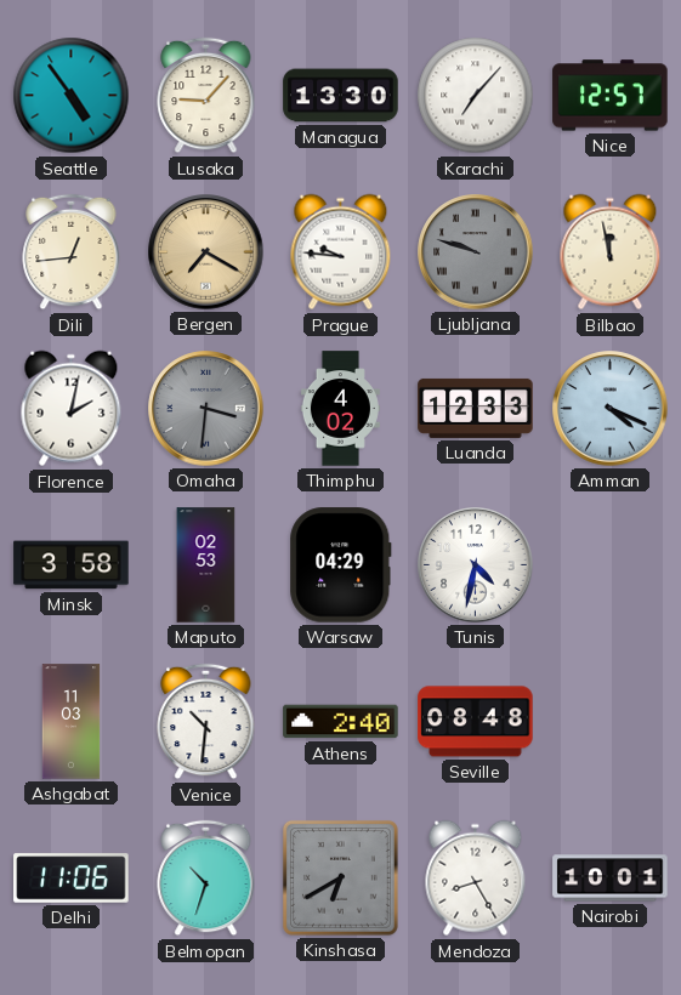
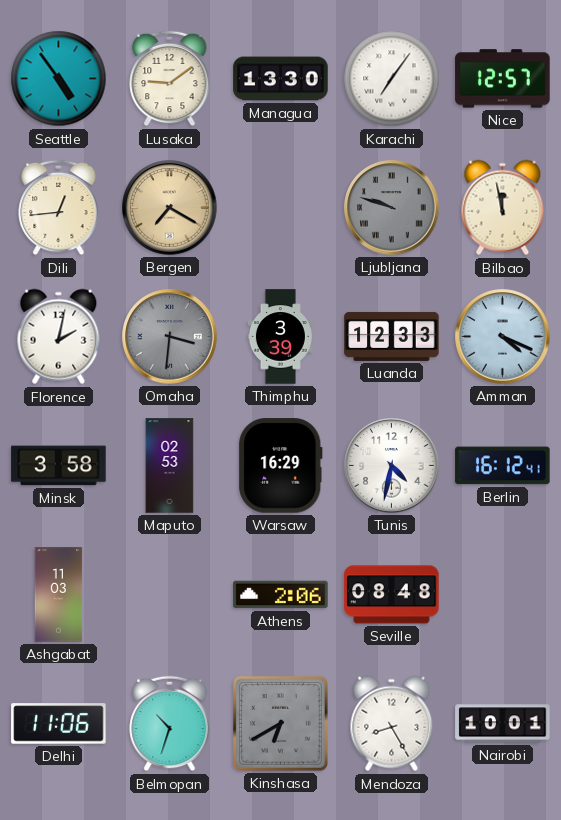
Lusaka: 9:07 -> 9:09 (170, 79)
Karachi: 7:07 -> 7:06 (392, 79)
Prague: 9:46 -> none (341, 252)
Thimphu: 4:02 -> 3:39 (280, 337)
Warsaw: 04:29 -> 16:29 (281, 466)
Berlin: none -> 16:12 (503, 466)
Venice: 10:31 -> none (206, 722)
Athens: 2:40 -> 2:06 (281, 595)
